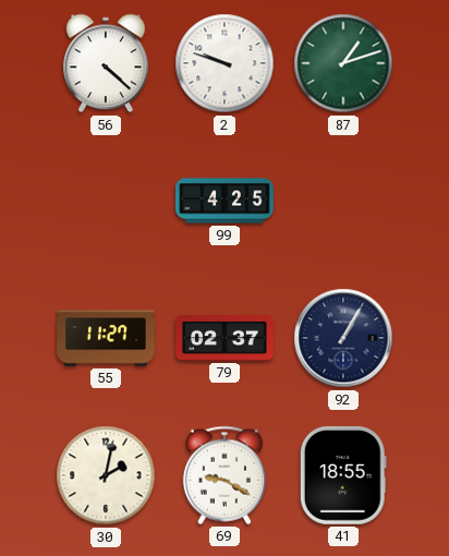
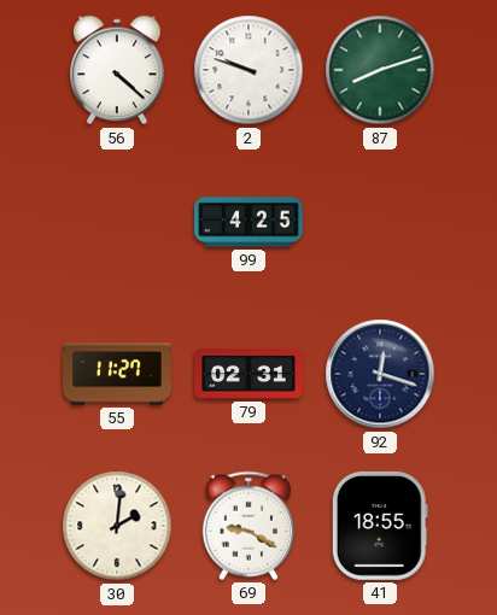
87: 1:12 -> 8:12 (380, 70)
79: 02:37 -> 02:31 (248, 375)
92: 1:05 -> 12:18 (380, 374)
30: 2:02 -> 2:01 (117, 526)
